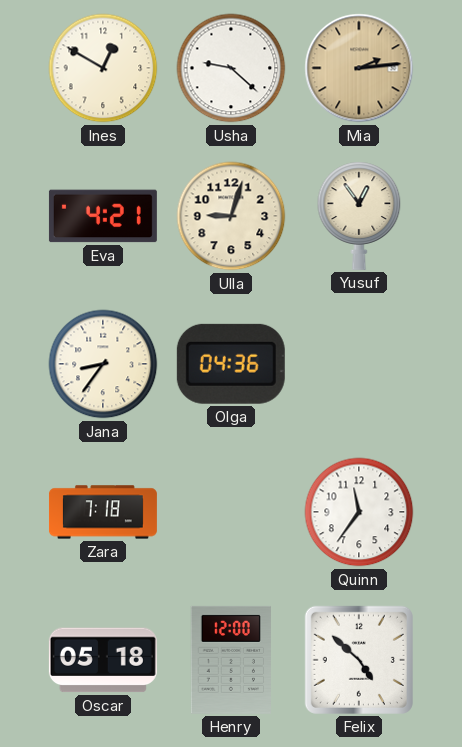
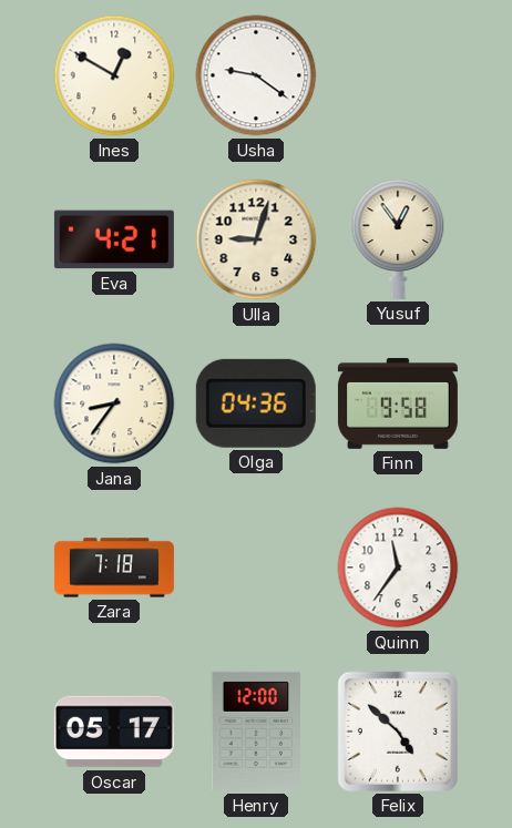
Usha: 9:22 -> 9:21 (256, 75)
Mia: 2:14 -> none (359, 68)
Finn: none -> 9:58 (398, 403)
Oscar: 05:18 -> 05:17 (114, 732)
